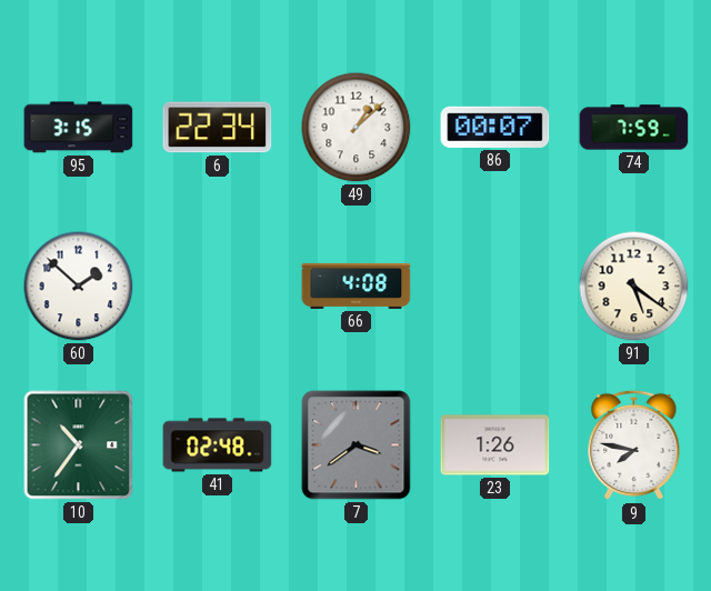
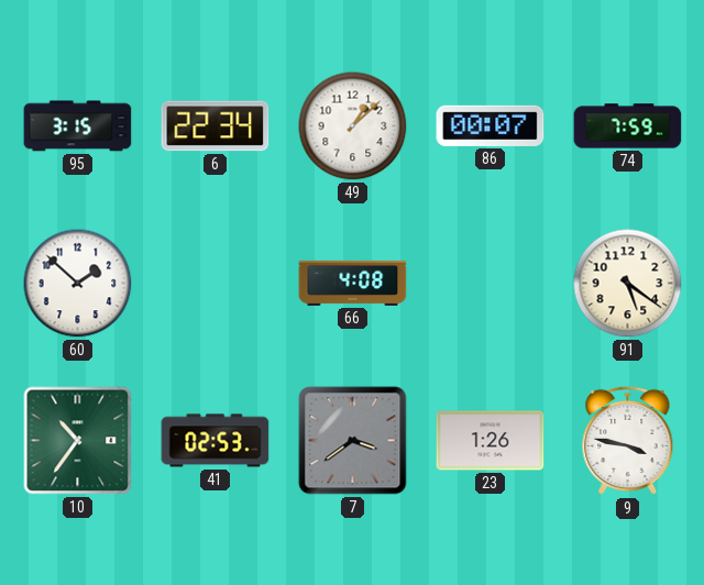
41: 02:48 -> 02:53 (216, 441)
9: 7:47 -> 3:47 (628, 441)
